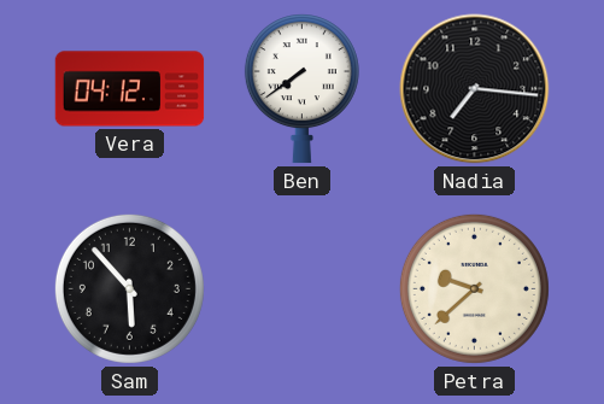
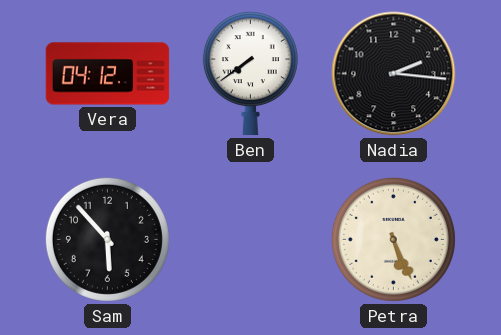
Nadia: 7:16 -> 2:16 (394, 74)
Petra: 9:38 -> 5:26 (393, 239)
